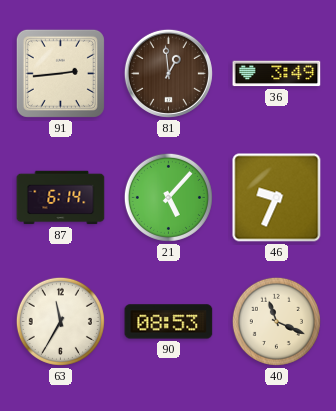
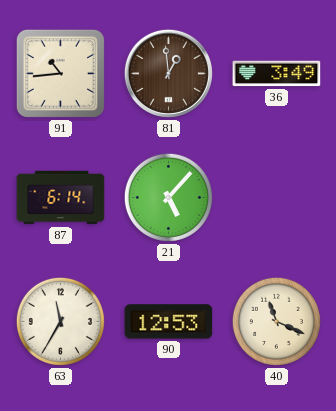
91: 2:44 -> 10:44 (60, 73)
46: 9:34 -> none (277, 198)
90: 08:53 -> 12:53 (169, 322)
